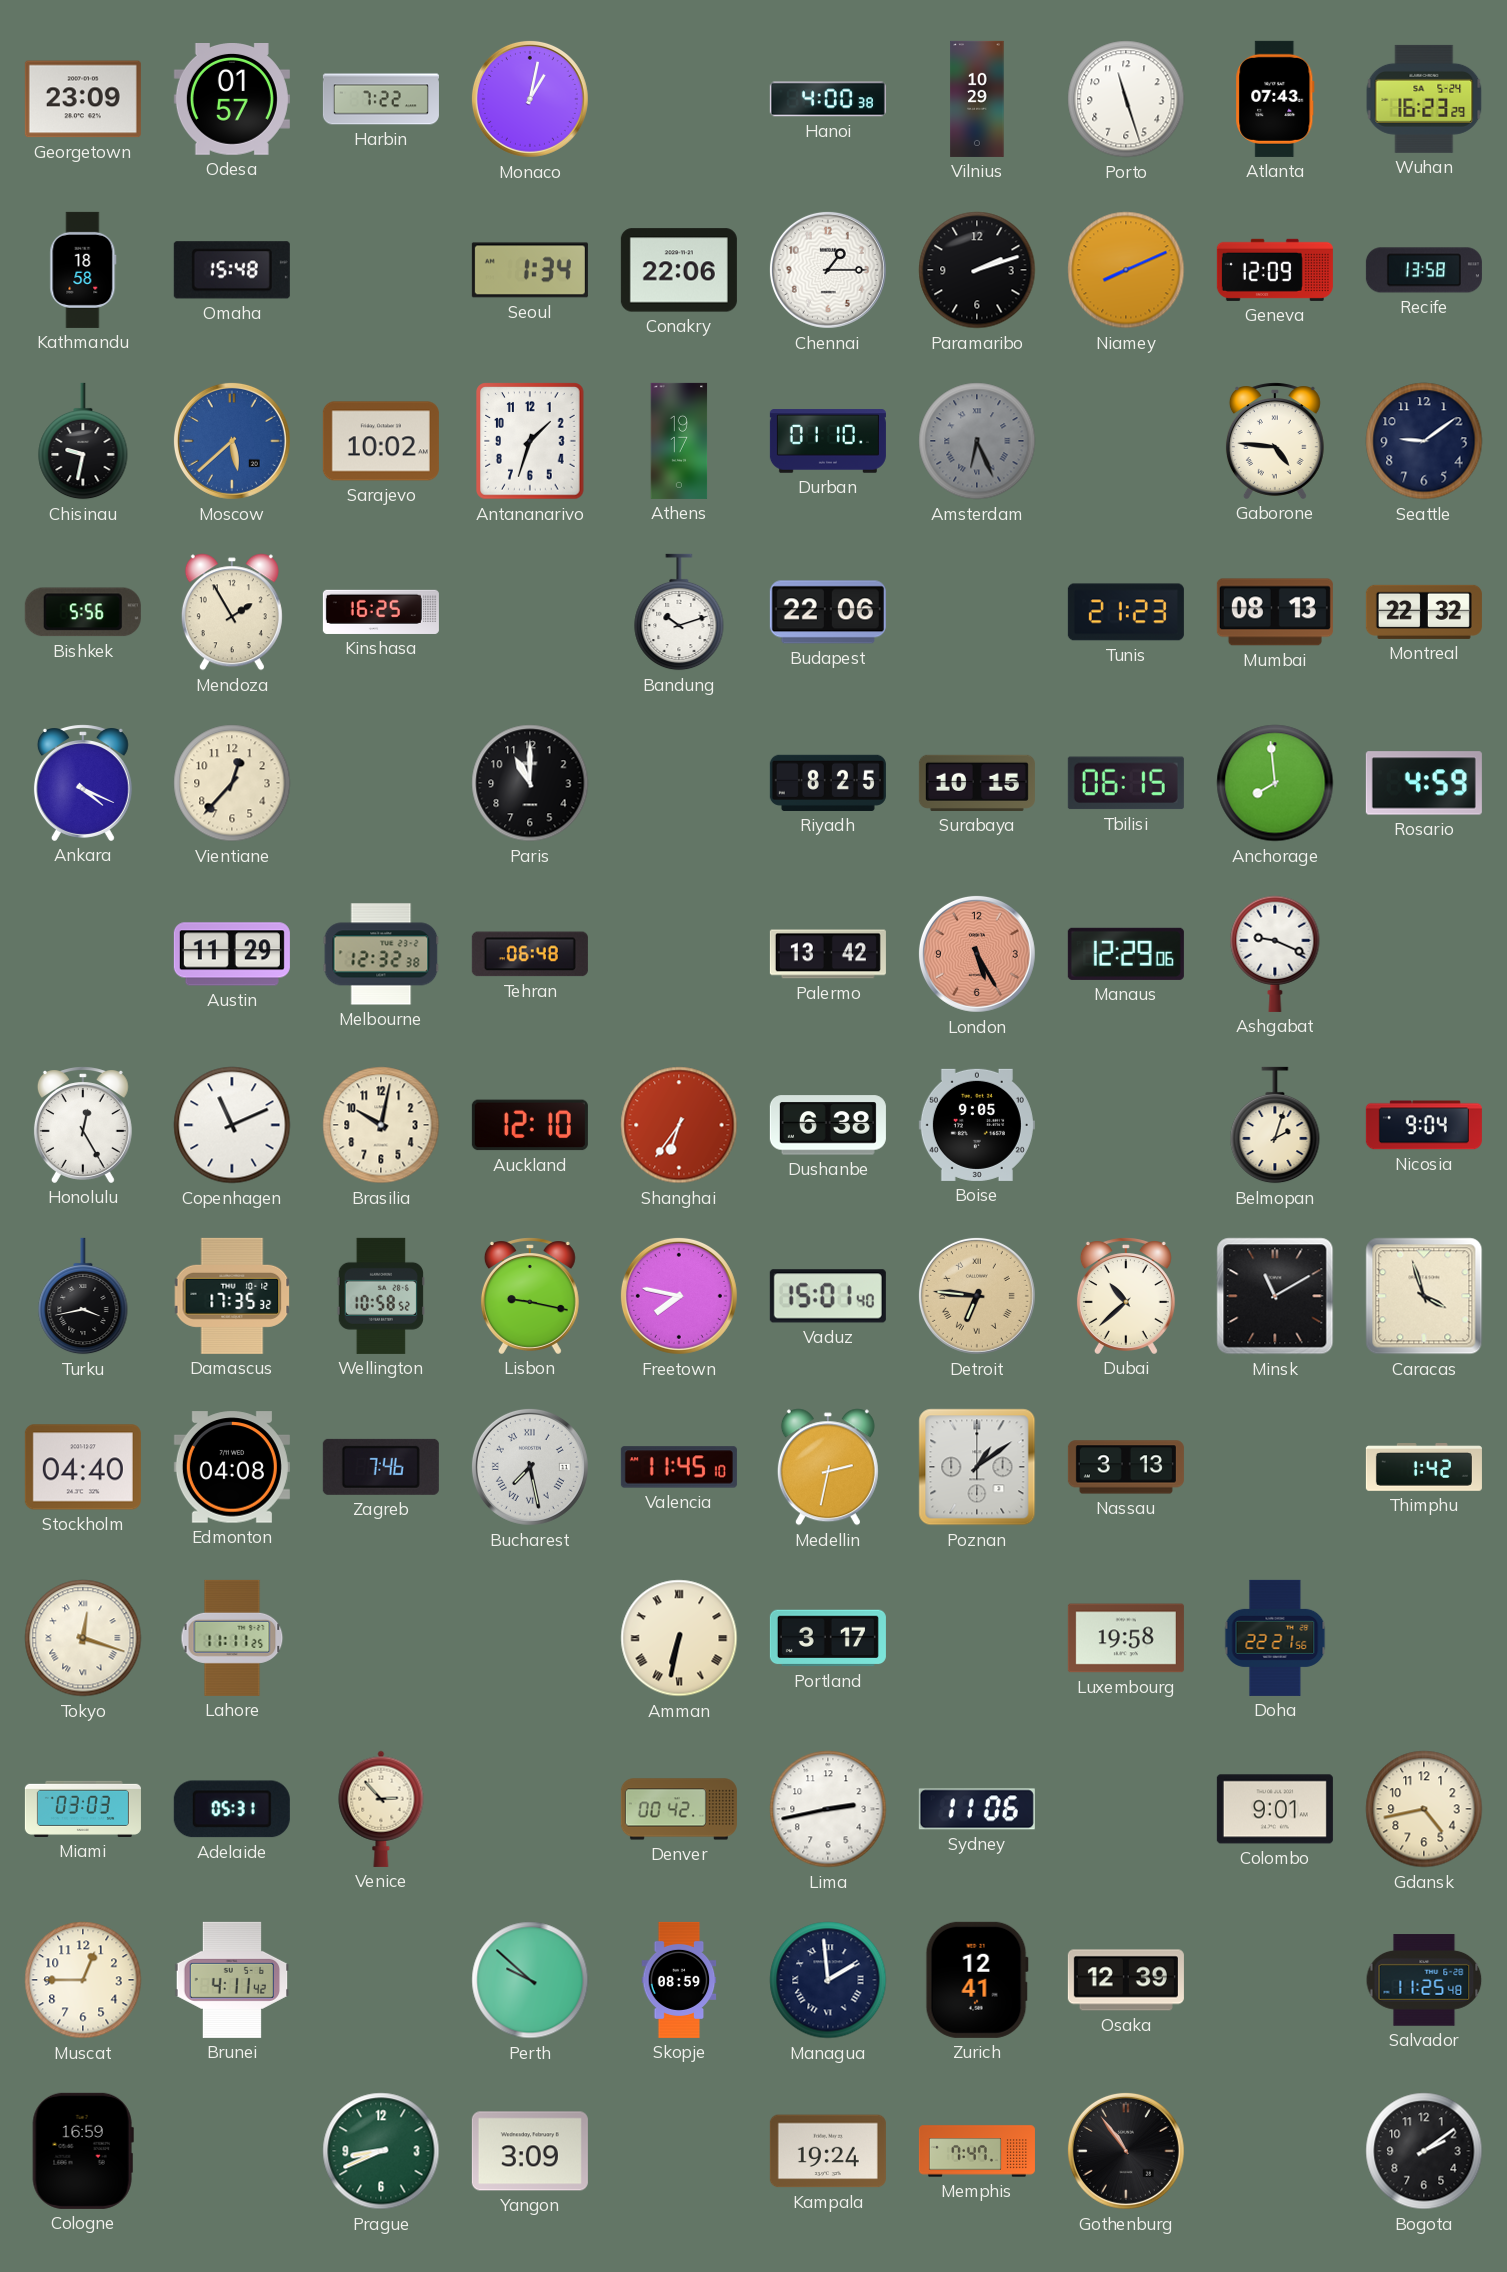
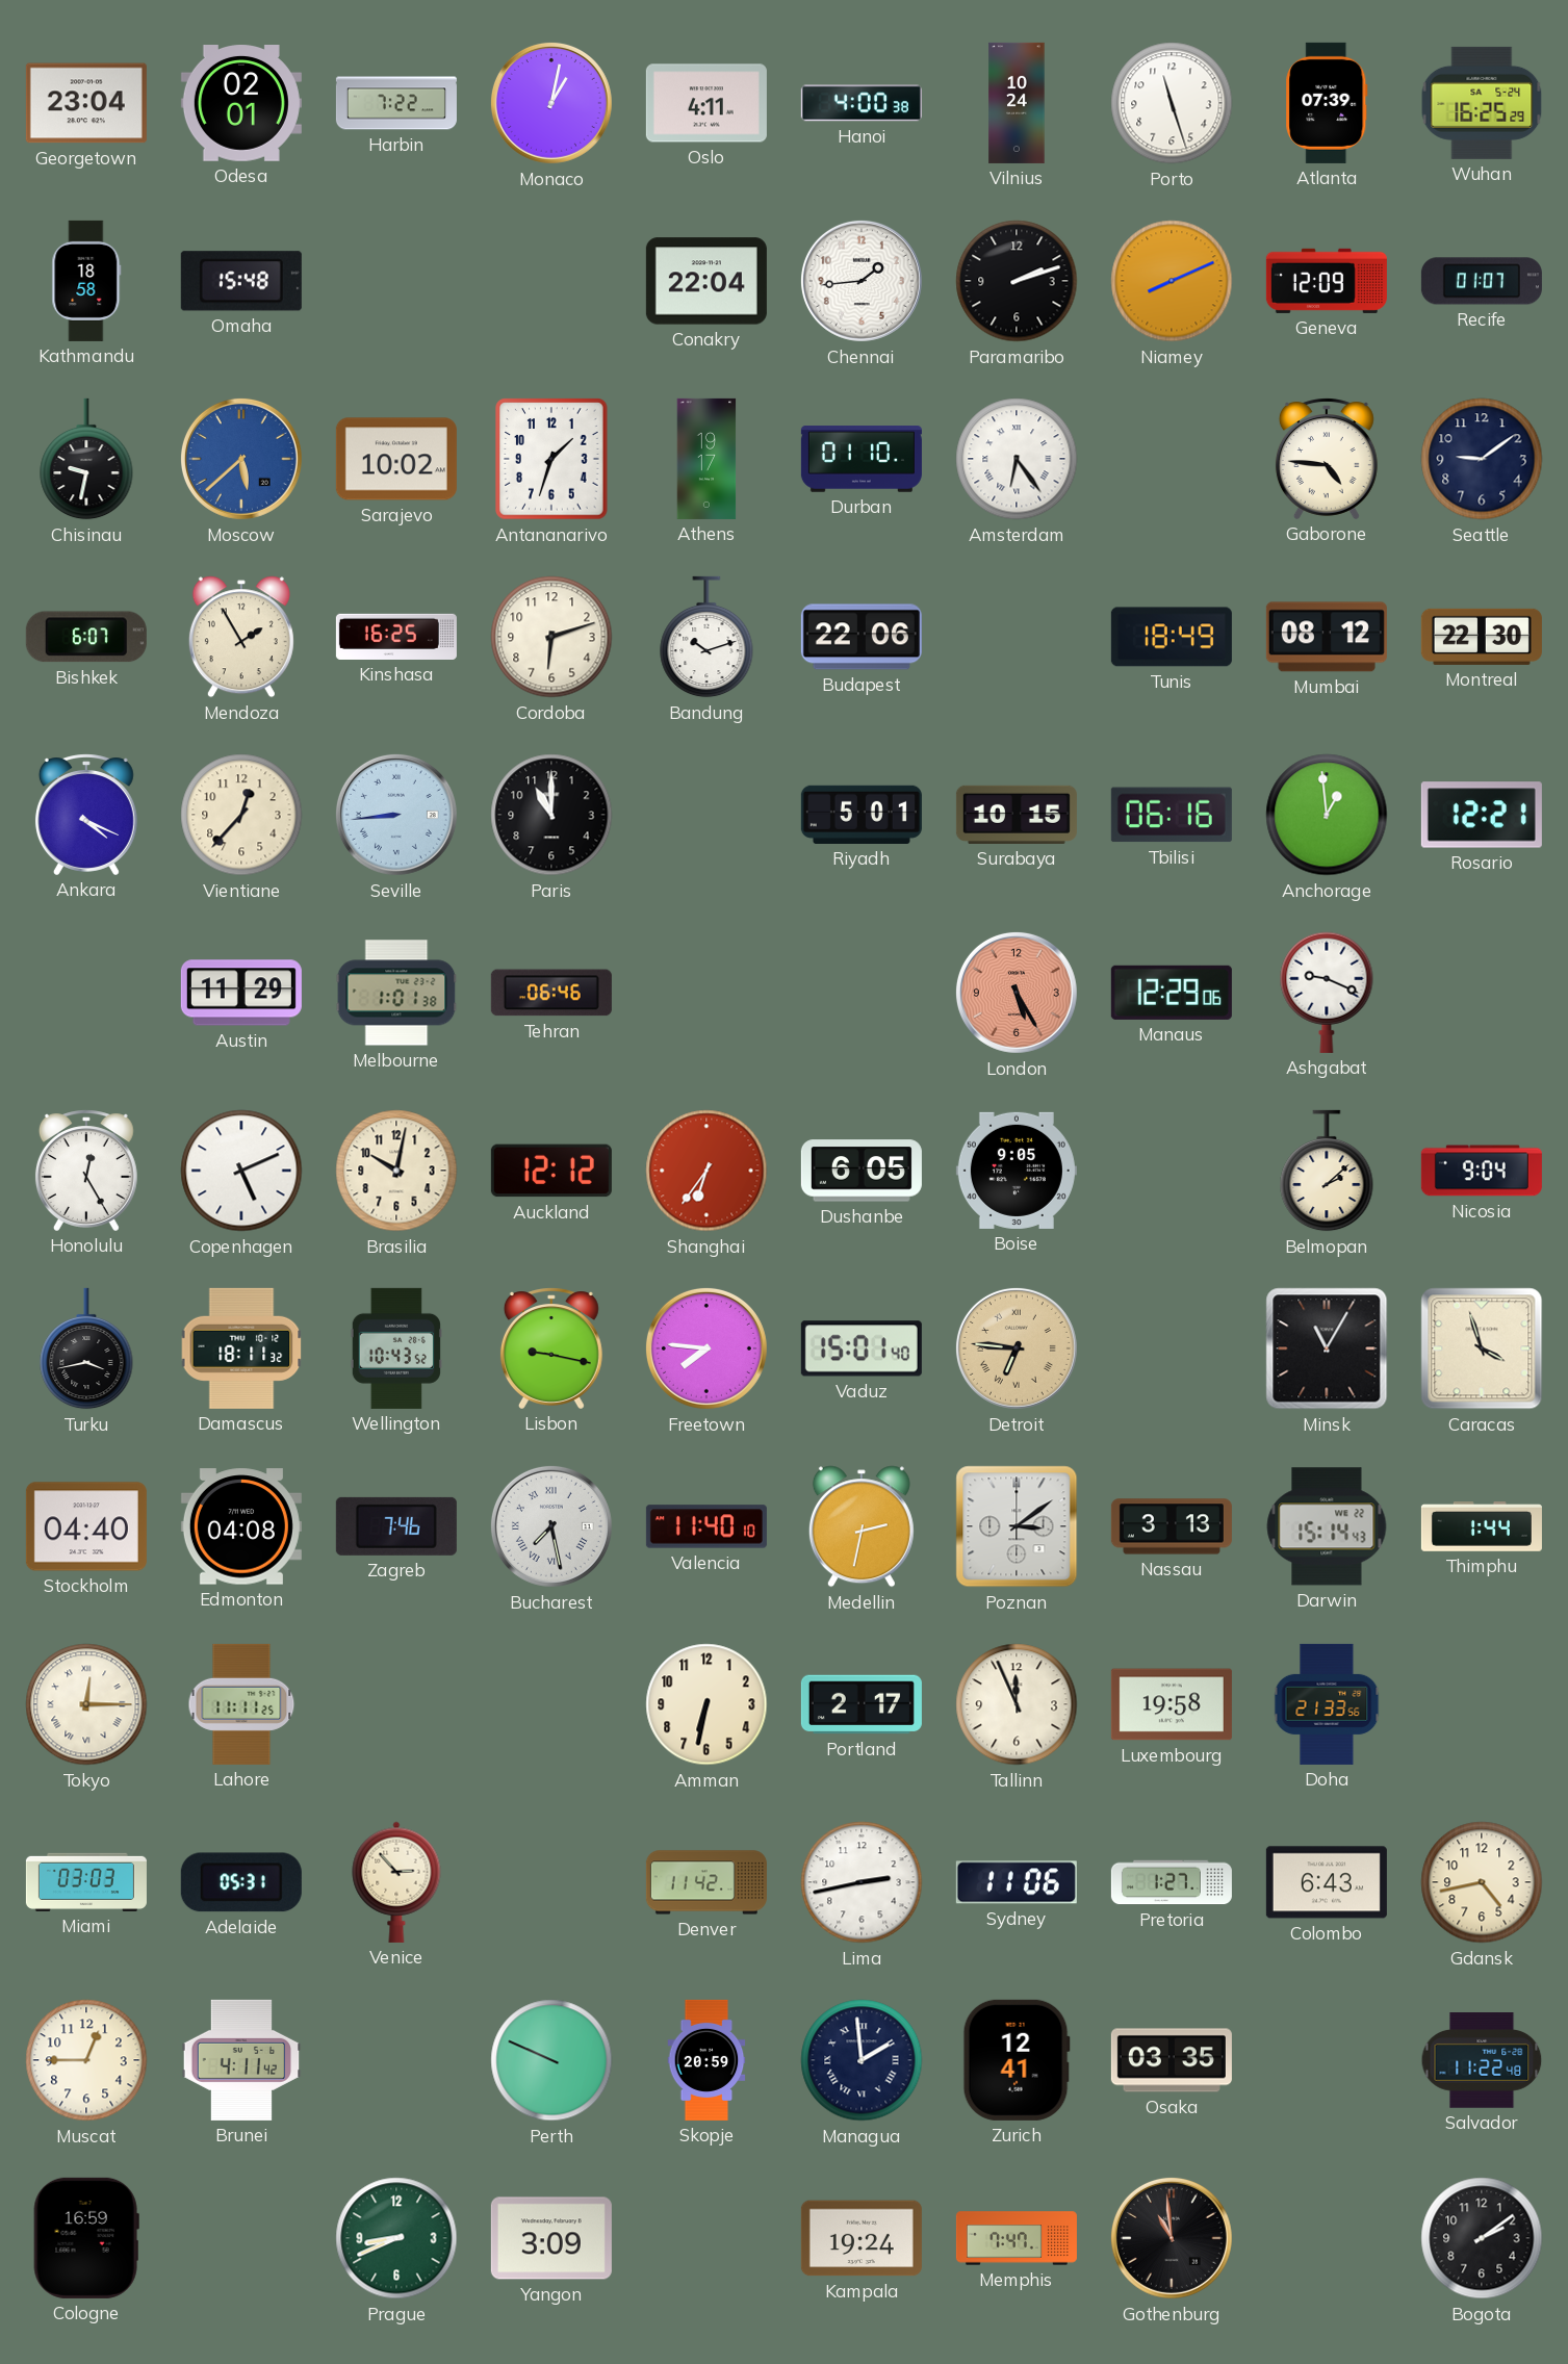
Georgetown: 23:09 -> 23:04 (86, 103)
Odesa: 01:57 -> 02:01 (241, 104)
Oslo: none -> 4:11 (706, 103)
Vilnius: 10:29 -> 10:24 (1017, 103)
Atlanta: 07:43 -> 07:39 (1327, 103)
Wuhan: 16:23 -> 16:25 (1482, 103)
Seoul: 1:34 -> none (530, 270)
Conakry: 22:06 -> 22:04 (706, 281)
Chennai: 1:15 -> 1:44 (862, 281)
Recife: 13:58 -> 01:07 (1482, 281)
Amsterdam: 6:26 -> 6:24 (1017, 459)
Amsterdam dial: grey -> white (1017, 459)
Bishkek: 5:56 -> 6:07 (86, 637)
Cordoba: none -> 6:12 (551, 637)
Tunis: 21:23 -> 18:49 (1172, 637)
Mumbai: 08:13 -> 08:12 (1327, 637)
Montreal: 22:32 -> 22:30 (1482, 637)
Seville: none -> 8:44 (396, 815)
Riyadh: 8:25 -> 5:01 (862, 815)
Tbilisi: 06:15 -> 06:16 (1172, 815)
Anchorage: 7:59 -> 12:59 (1327, 815)
Rosario: 4:59 -> 12:21 (1482, 815)
Melbourne: 12:32 -> 1:01 (396, 993)
Tehran: 06:48 -> 06:46 (551, 993)
Palermo: 13:42 -> none (828, 954)
Copenhagen: 11:11 -> 5:11 (241, 1171)
Auckland: 12:10 -> 12:12 (551, 1171)
Dushanbe: 6:38 -> 6:05 (862, 1171)
Belmopan: 2:03 -> 2:08 (1327, 1171)
Damascus: 17:35 -> 18:11 (241, 1348)
Wellington: 10:58 -> 10:43 (396, 1348)
Freetown: 7:47 -> 7:46 (706, 1348)
Dubai: 10:38 -> none (1126, 1296)
Minsk: 11:10 -> 11:05 (1327, 1348)
Valencia: 11:45 -> 11:40 (706, 1526)
Poznan: 1:09 -> 3:09 (1017, 1526)
Darwin: none -> 15:14 (1327, 1526)
Thimphu: 1:42 -> 1:44 (1482, 1527)
Tokyo: 12:18 -> 12:15 (86, 1704)
Amman numerals: Roman -> Arabic (706, 1704)
Portland: 3:17 -> 2:17 (862, 1704)
Tallinn: none -> 11:56 (1017, 1704)
Doha: 22:21 -> 21:33 (1327, 1704)
Denver: 00:42 -> 11:42 (706, 1882)
Pretoria: none -> 1:27 (1172, 1882)
Colombo: 9:01 -> 6:43 (1327, 1882)
Perth: 9:52 -> 9:49 (551, 2060)
Skopje: 08:59 -> 20:59 (706, 2060)
Osaka: 12:39 -> 03:35 (1172, 2060)
Salvador: 11:25 -> 11:22 (1482, 2060)
Gothenburg: 10:54 -> 10:59 (1172, 2238)
